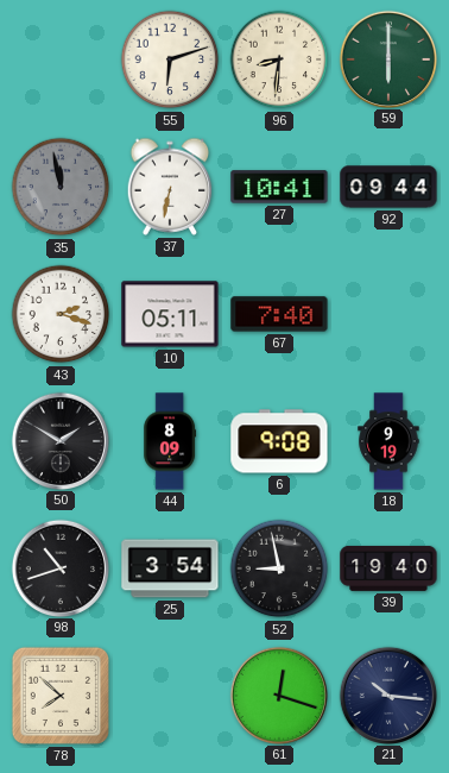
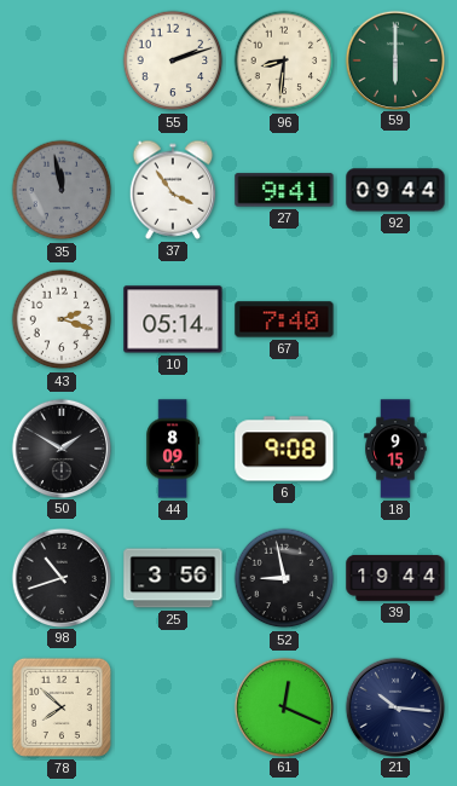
55: 6:12 -> 2:12 (173, 60)
37: 6:32 -> 3:54 (173, 190)
27: 10:41 -> 9:41 (284, 190)
10: 05:11 -> 05:14 (173, 319)
18: 9:19 -> 9:15 (395, 449)
25: 3:54 -> 3:56 (173, 578)
39: 19:40 -> 19:44 (395, 578)
61: 12:18 -> 12:19 (283, 706)
